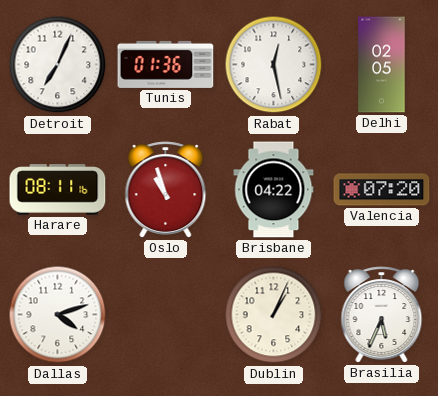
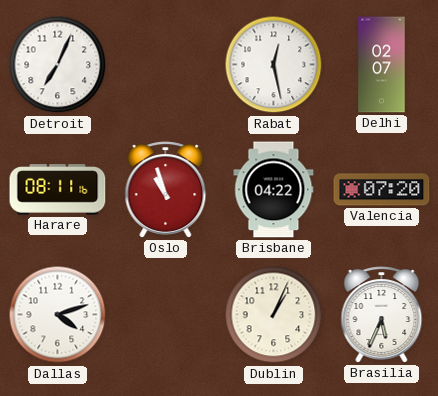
Tunis: 01:36 -> none (166, 64)
Delhi: 02:05 -> 02:07 (382, 65)
